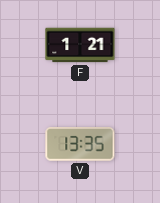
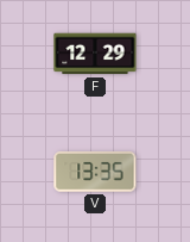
F: 1:21 -> 12:29 (95, 54)
